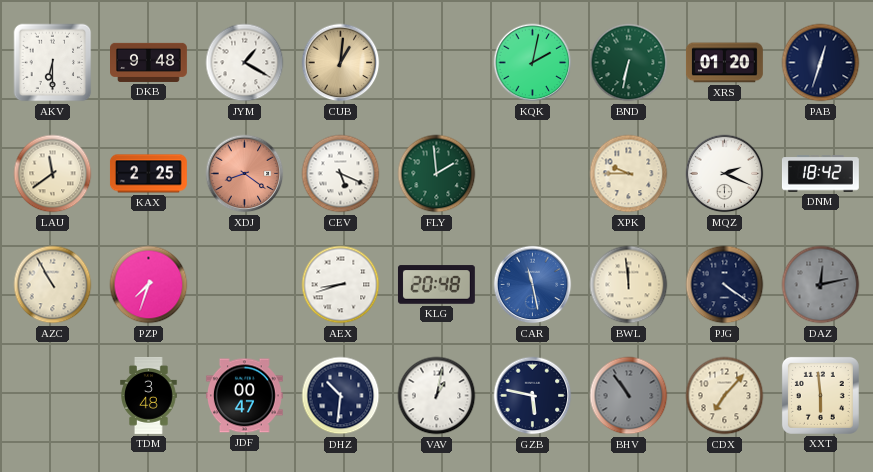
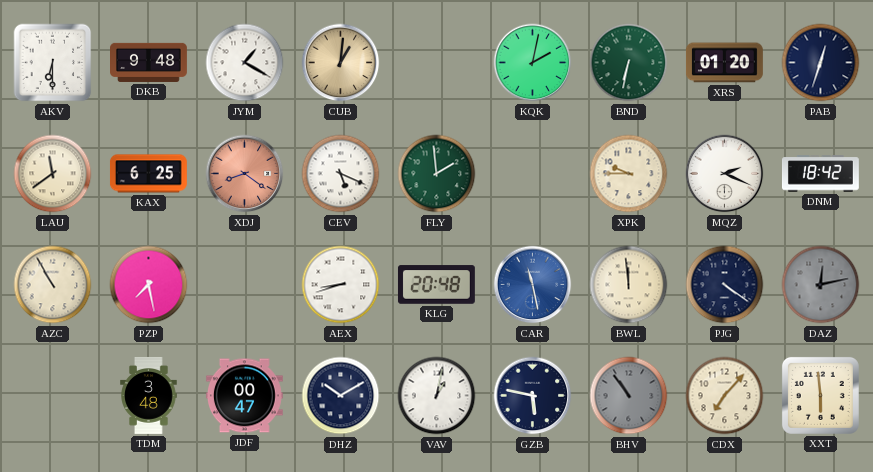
KAX: 2:25 -> 6:25 (148, 174)
PZP: 7:33 -> 7:28 (149, 285)
DHZ: 10:31 -> 10:10 (341, 396)
